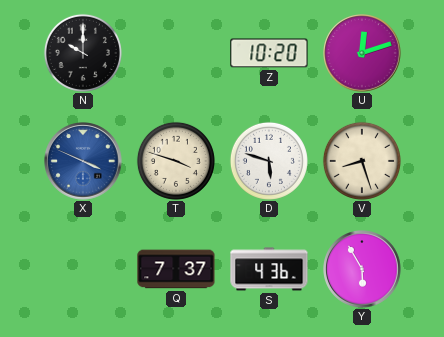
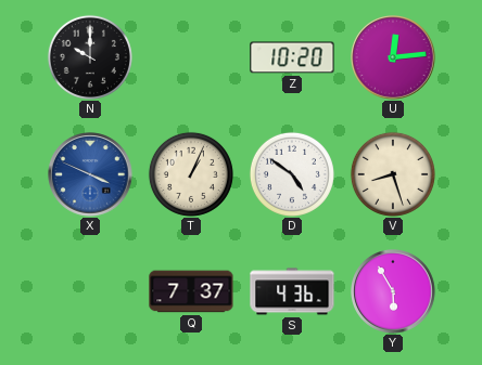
U: 12:12 -> 12:14 (393, 57)
T: 3:48 -> 1:04 (191, 174)
D: 5:48 -> 4:51 (292, 174)
